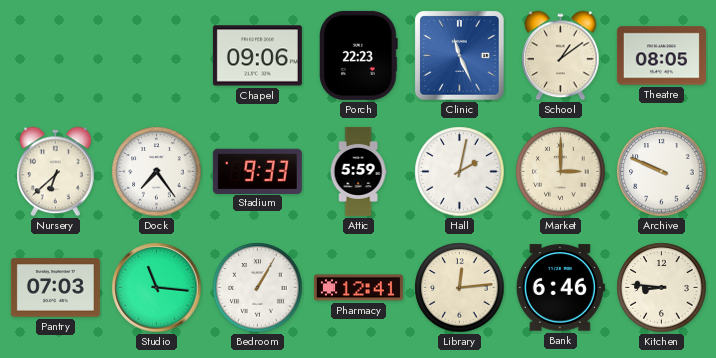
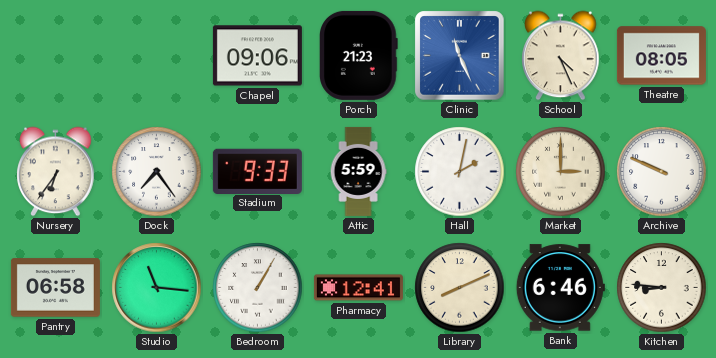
Porch: 22:23 -> 21:23 (359, 55)
School: 1:09 -> 4:26 (561, 56)
Nursery: 6:38 -> 6:36 (56, 172)
Pantry: 07:03 -> 06:58 (55, 288)
Library: 12:14 -> 8:11 (460, 288)
